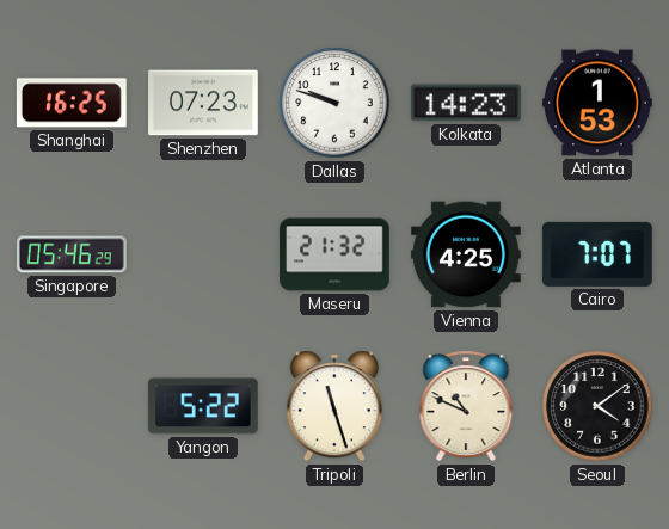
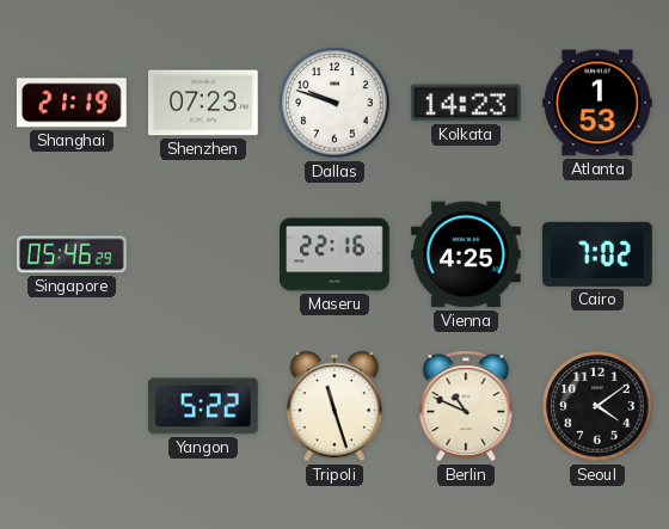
Shanghai: 16:25 -> 21:19 (72, 103)
Maseru: 21:32 -> 22:16 (336, 254)
Cairo: 7:07 -> 7:02 (597, 254)
